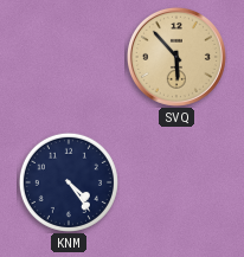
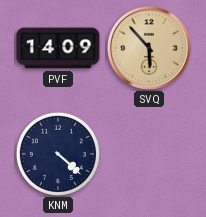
PVF: none -> 14:09 (58, 48)
KNM: 4:24 -> 4:22 (58, 154)
